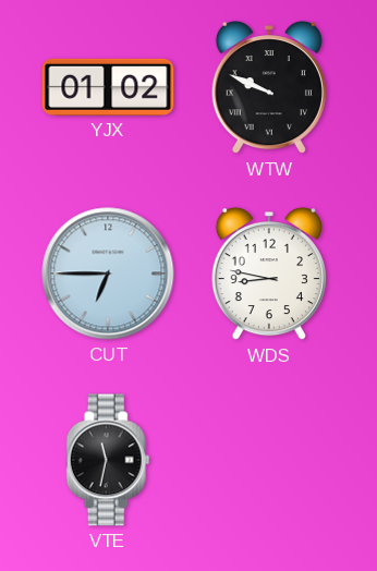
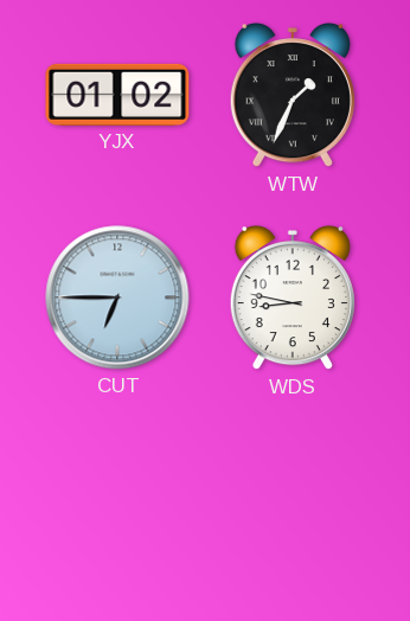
WTW: 9:49 -> 1:34 (293, 95)
VTE: 11:32 -> none (108, 460)
